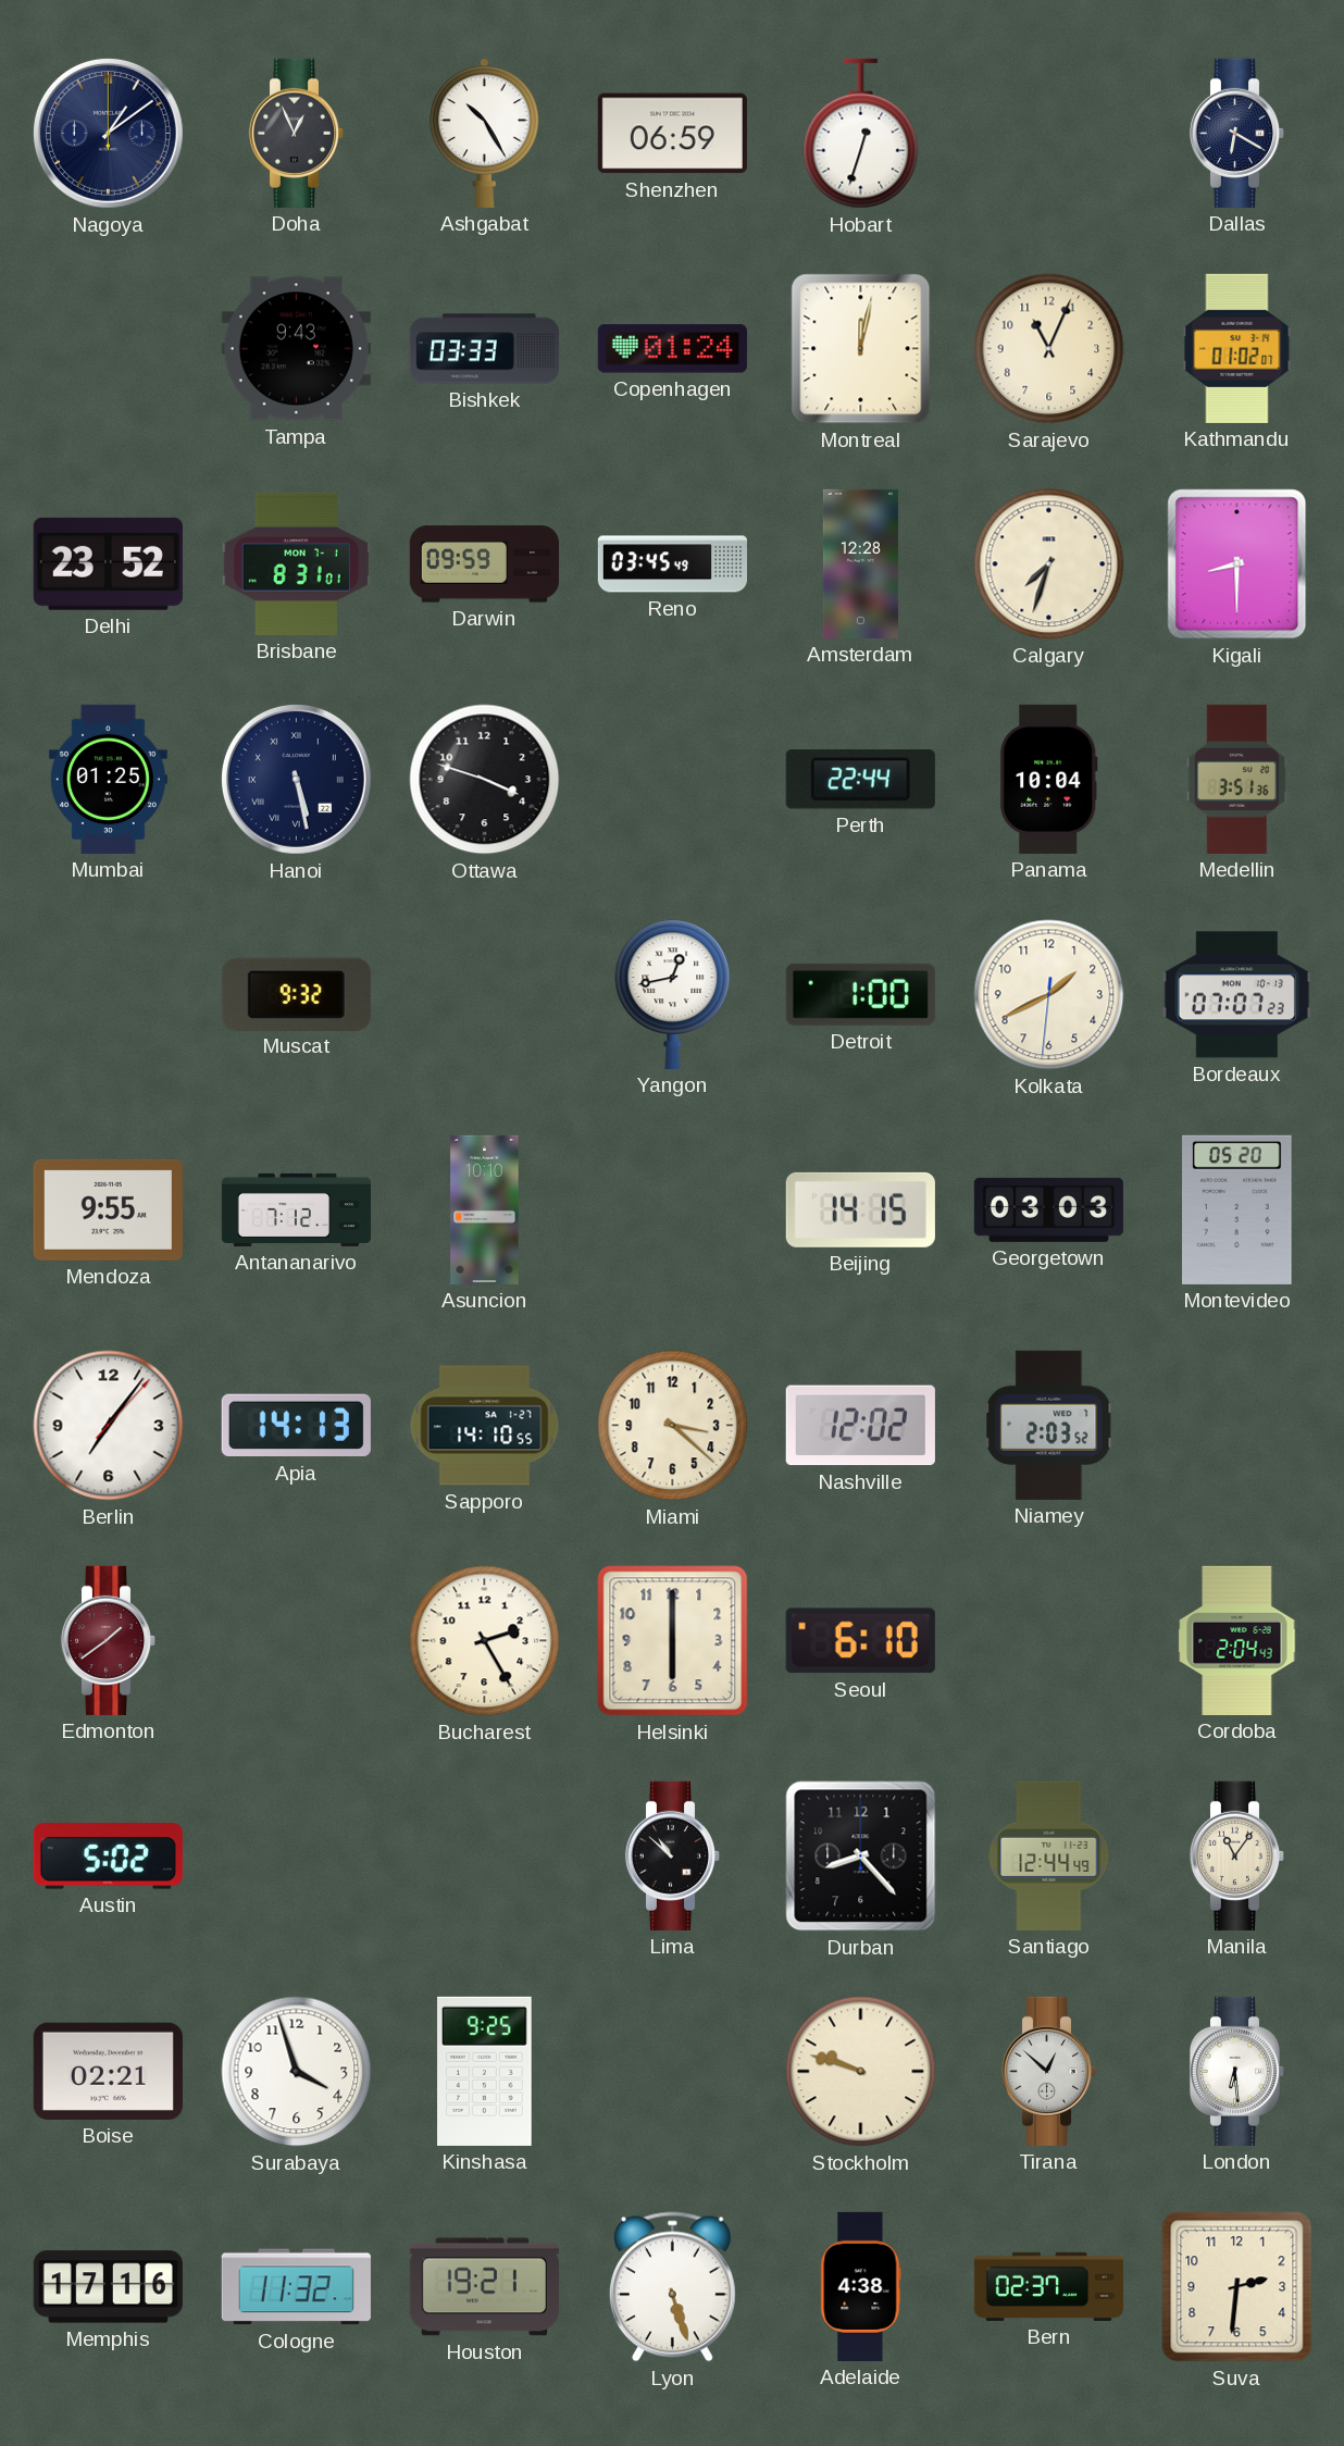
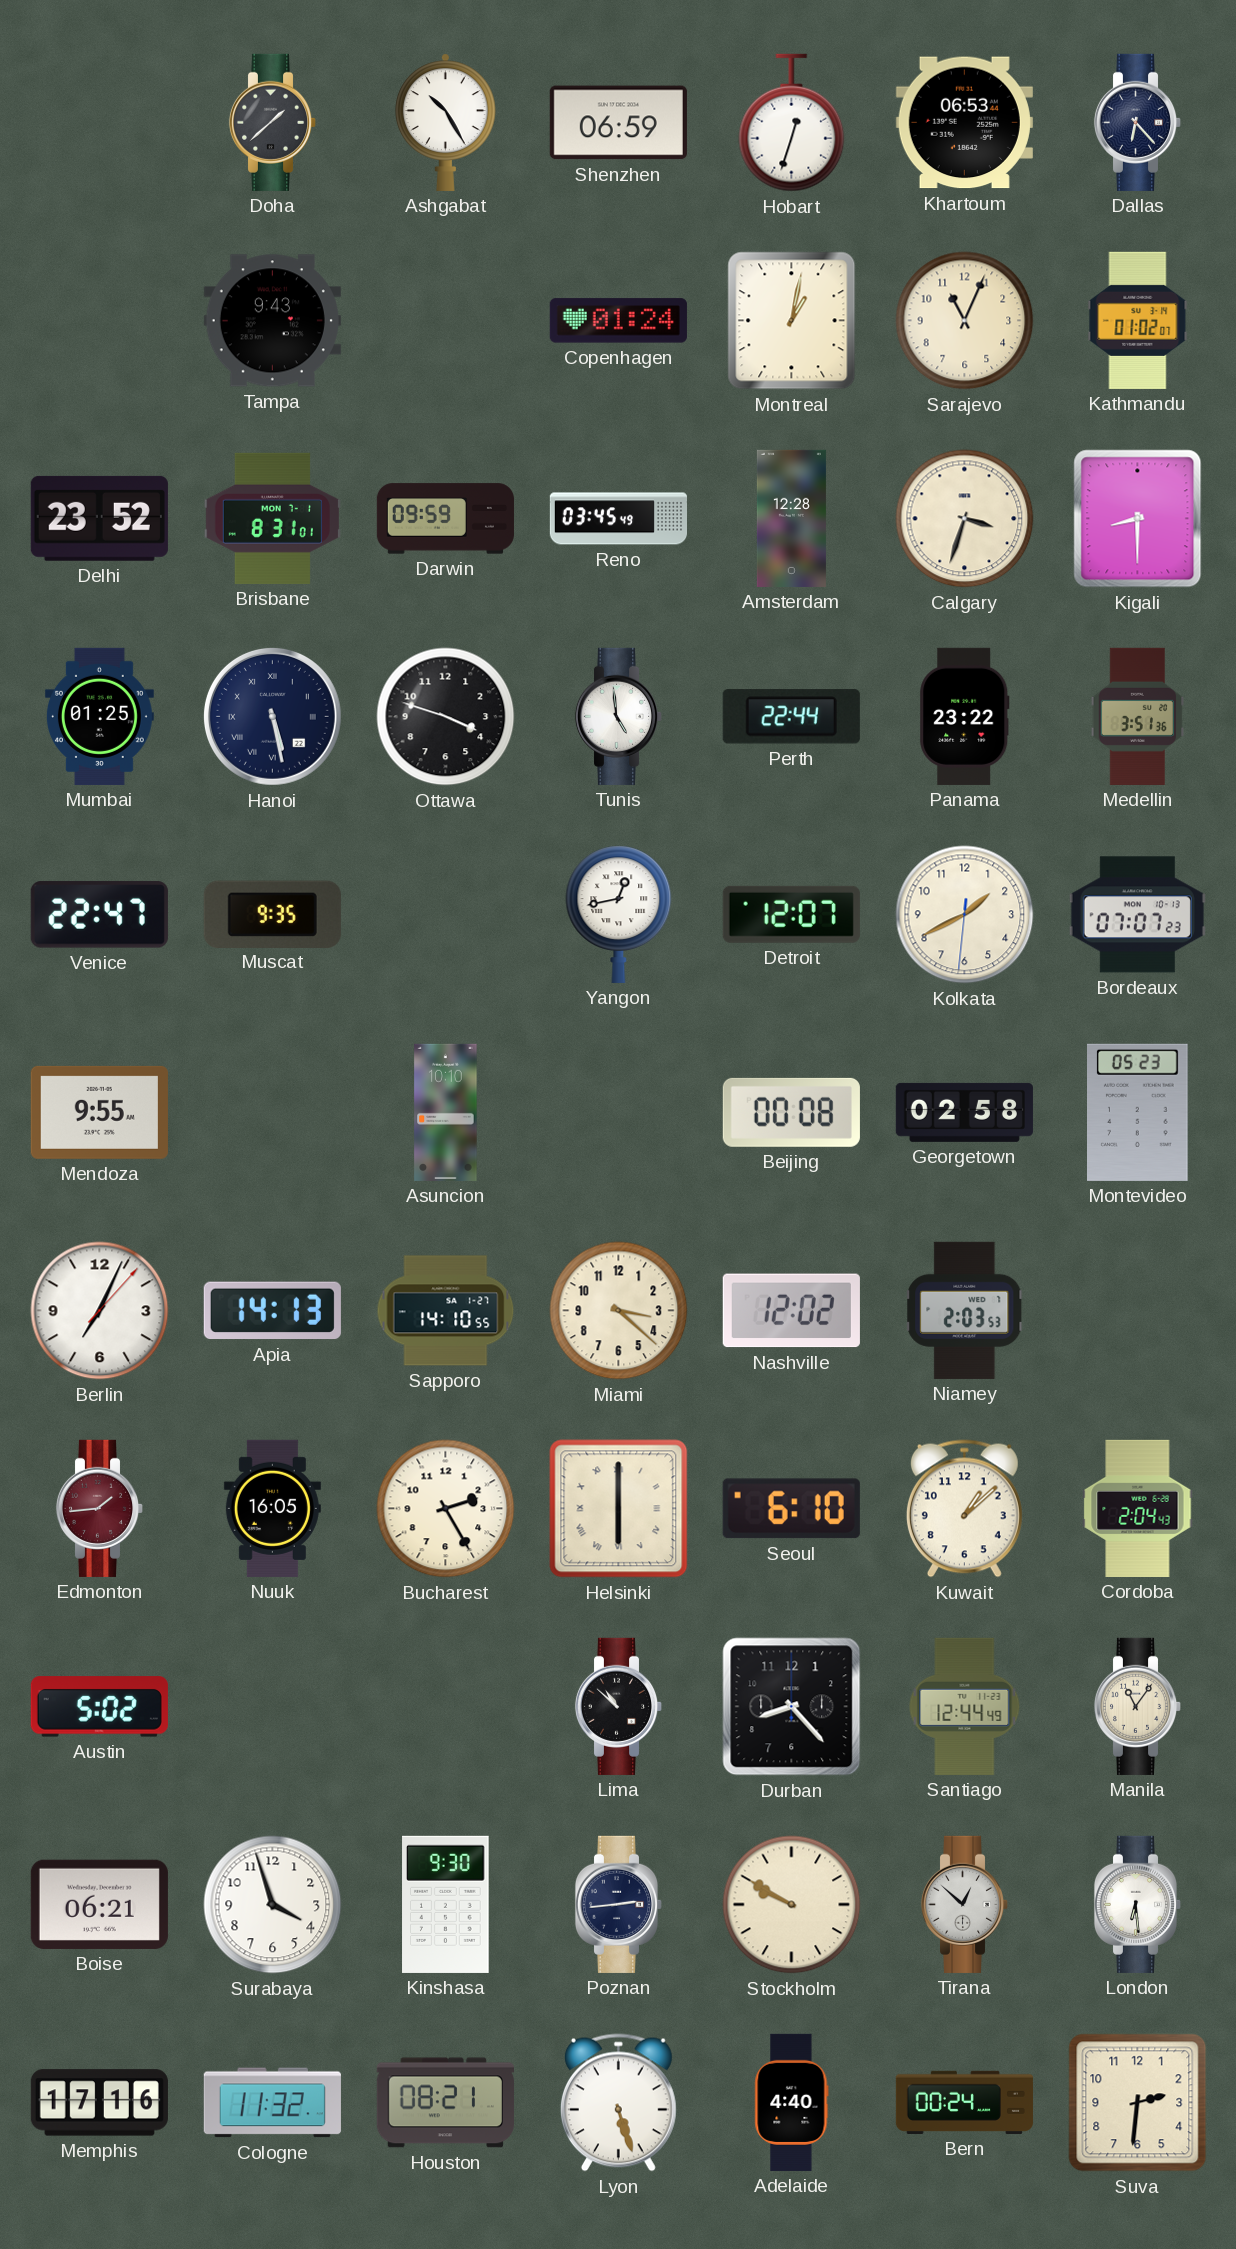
Nagoya: 1:09 -> none (108, 133)
Doha: 12:56 -> 1:38 (273, 122)
Khartoum: none -> 06:53 (964, 123)
Dallas: 6:20 -> 6:23 (1138, 122)
Bishkek: 03:33 -> none (484, 349)
Montreal: 12:02 -> 1:02 (792, 321)
Calgary: 7:33 -> 3:33 (965, 519)
Tunis: none -> 4:59 (619, 716)
Panama: 10:04 -> 23:22 (965, 716)
Venice: none -> 22:47 (99, 915)
Muscat: 9:32 -> 9:35 (272, 914)
Detroit: 1:00 -> 12:07 (791, 914)
Antananarivo: 7:12 -> none (296, 1209)
Beijing: 14:15 -> 00:08 (791, 1112)
Georgetown: 03:03 -> 02:58 (964, 1112)
Montevideo: 05:20 -> 05:23 (1138, 1112)
Berlin: 7:06 -> 7:04 (100, 1311)
Niamey: 2:03:52 -> 2:03:53 (965, 1310)
Edmonton: 1:39 -> 1:44 (100, 1508)
Nuuk: none -> 16:05 (272, 1508)
Helsinki numerals: Arabic -> Roman (619, 1509)
Kuwait: none -> 1:08 (964, 1509)
Boise: 02:21 -> 06:21 (99, 1904)
Kinshasa: 9:25 -> 9:30 (446, 1904)
Poznan: none -> 2:44 (619, 1904)
Stockholm: 9:48 -> 9:50 (792, 1905)
Houston: 19:21 -> 08:21 (445, 2103)
Adelaide: 4:38 -> 4:40 (792, 2102)
Bern: 02:37 -> 00:24 (964, 2102)
